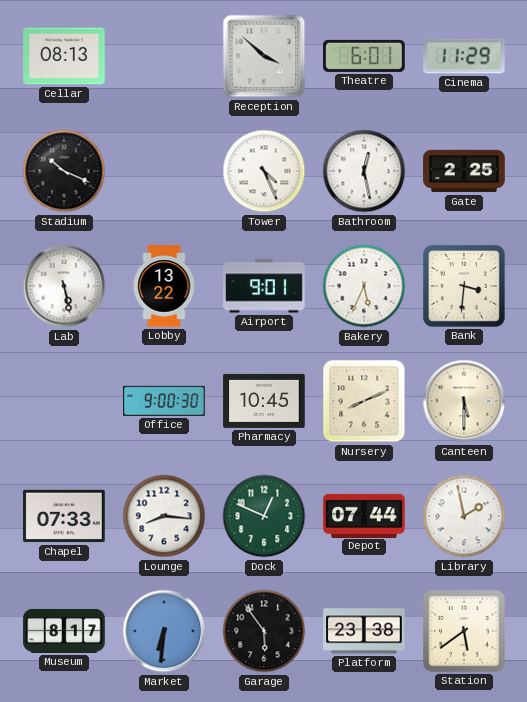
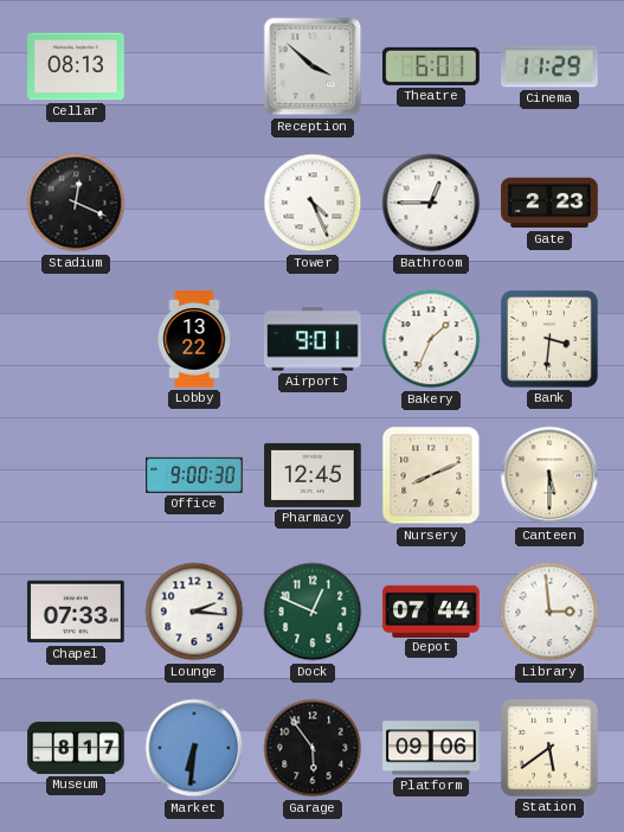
Stadium: 10:19 -> 12:19 (76, 203)
Bathroom: 12:28 -> 12:45 (431, 203)
Gate: 2:25 -> 2:23 (549, 203)
Lab: 5:28 -> none (64, 286)
Bakery: 5:34 -> 1:34 (431, 339)
Pharmacy: 10:45 -> 12:45 (313, 475)
Lounge: 8:16 -> 2:16 (194, 612)
Library: 1:58 -> 2:59 (549, 612)
Platform: 23:38 -> 09:06 (431, 748)
